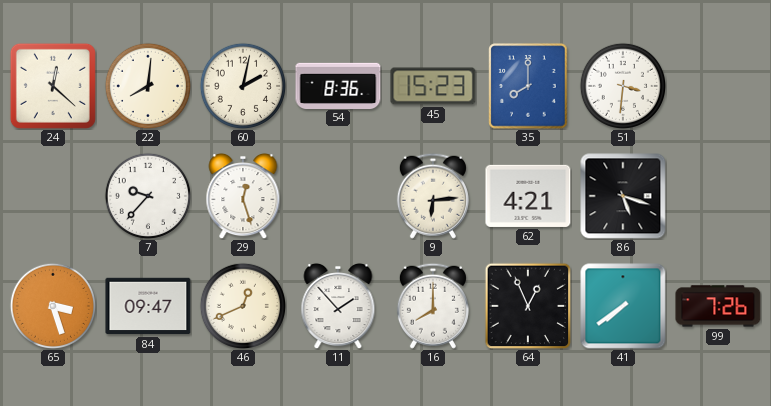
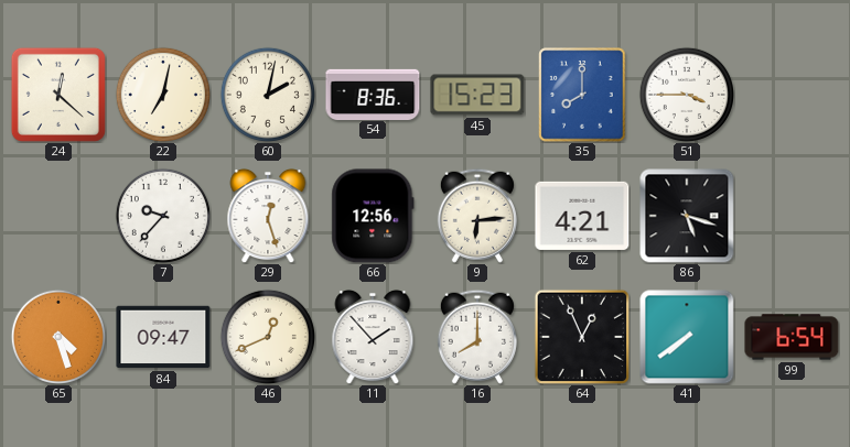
22: 8:01 -> 7:02 (162, 94)
51: 3:31 -> 3:45 (686, 94)
66: none -> 12:56 (373, 216)
65: 3:27 -> 4:27 (57, 336)
99: 7:26 -> 6:54 (792, 337)
